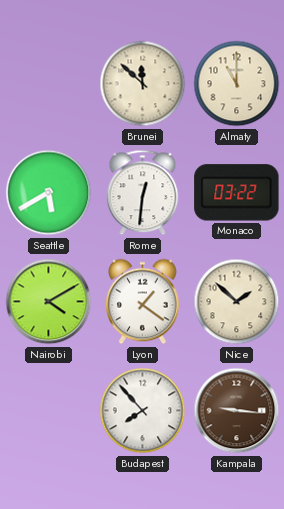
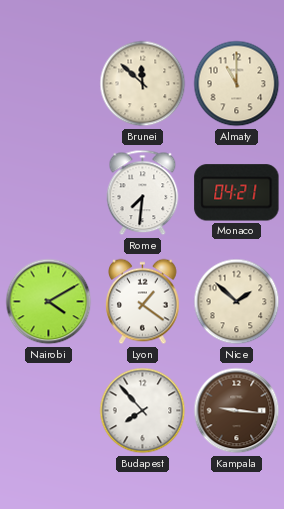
Seattle: 5:40 -> none (49, 193)
Rome: 12:31 -> 7:31 (143, 193)
Monaco: 03:22 -> 04:21 (237, 193)
